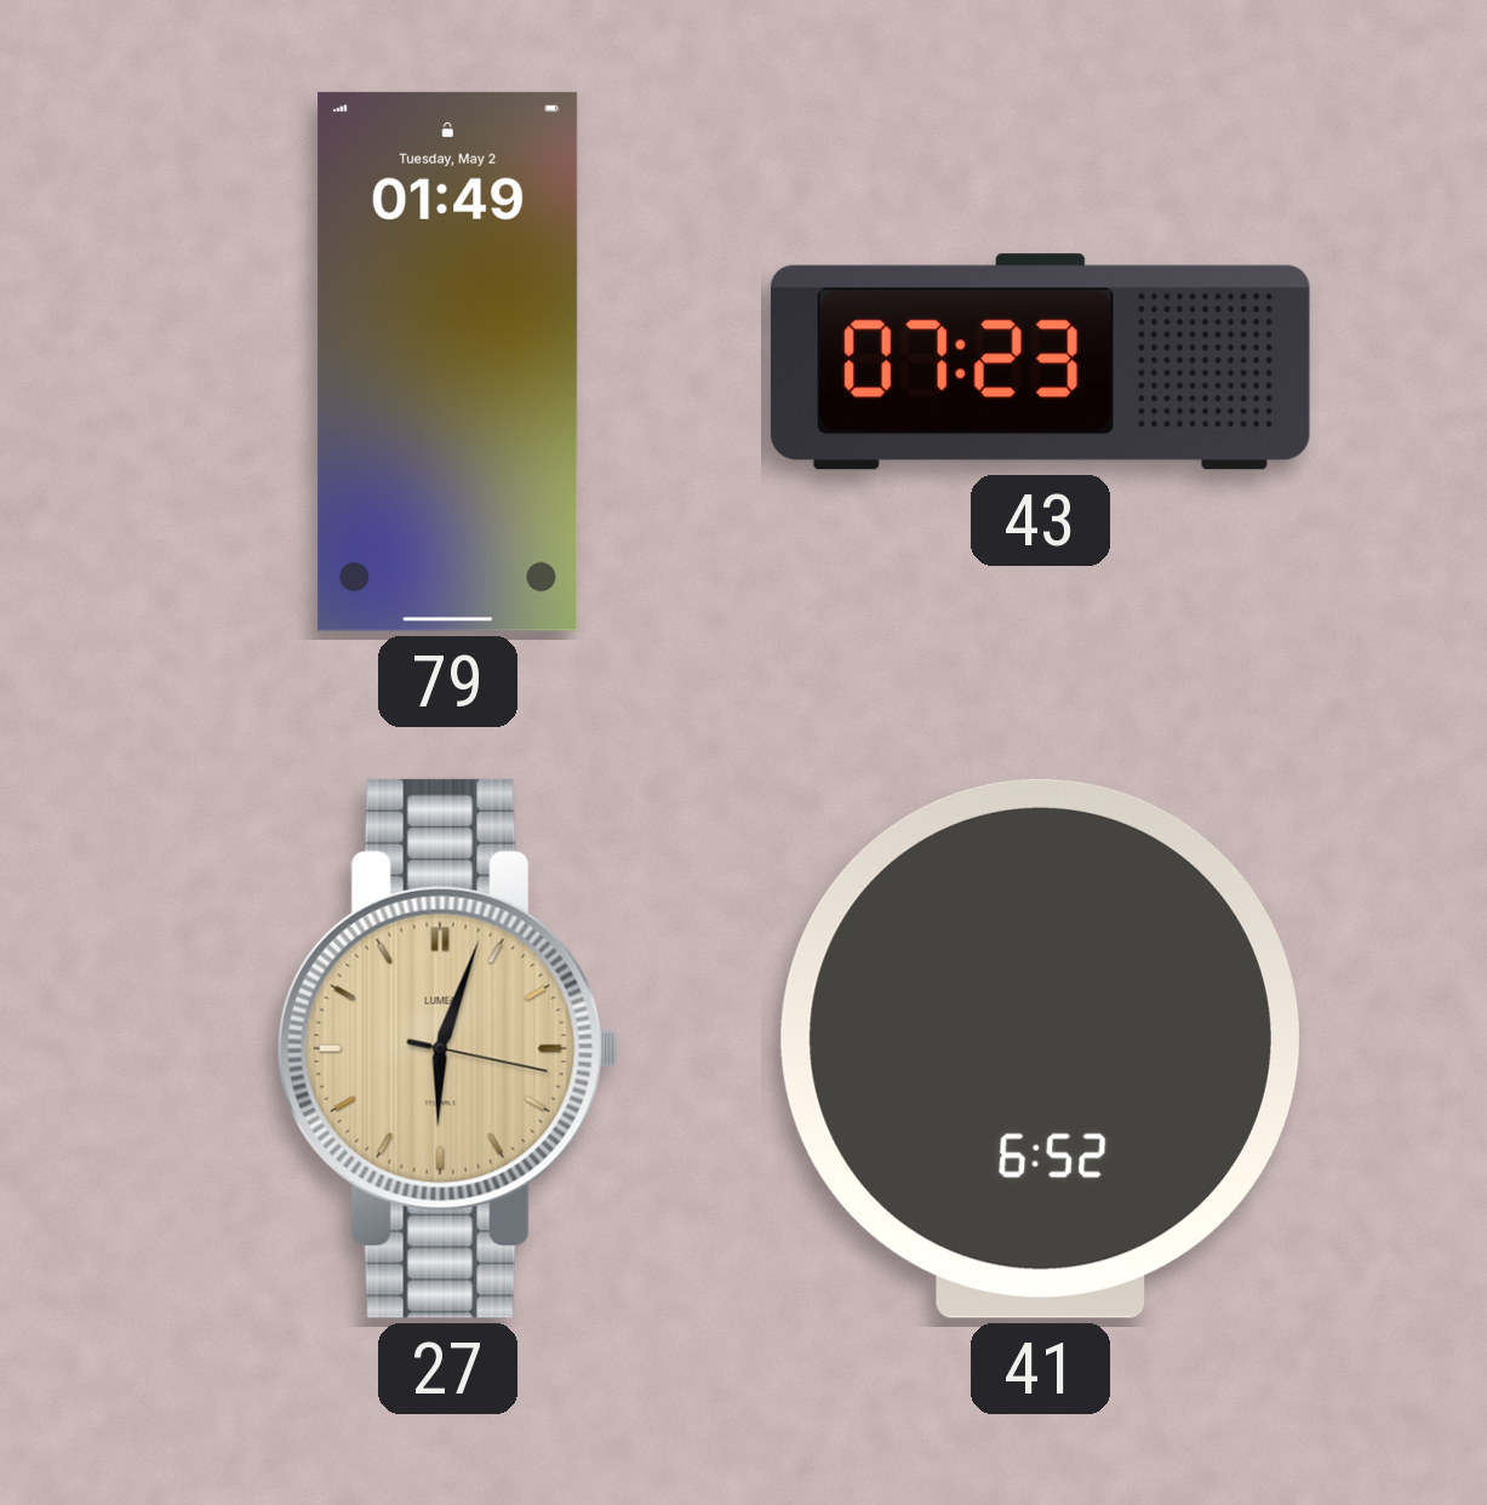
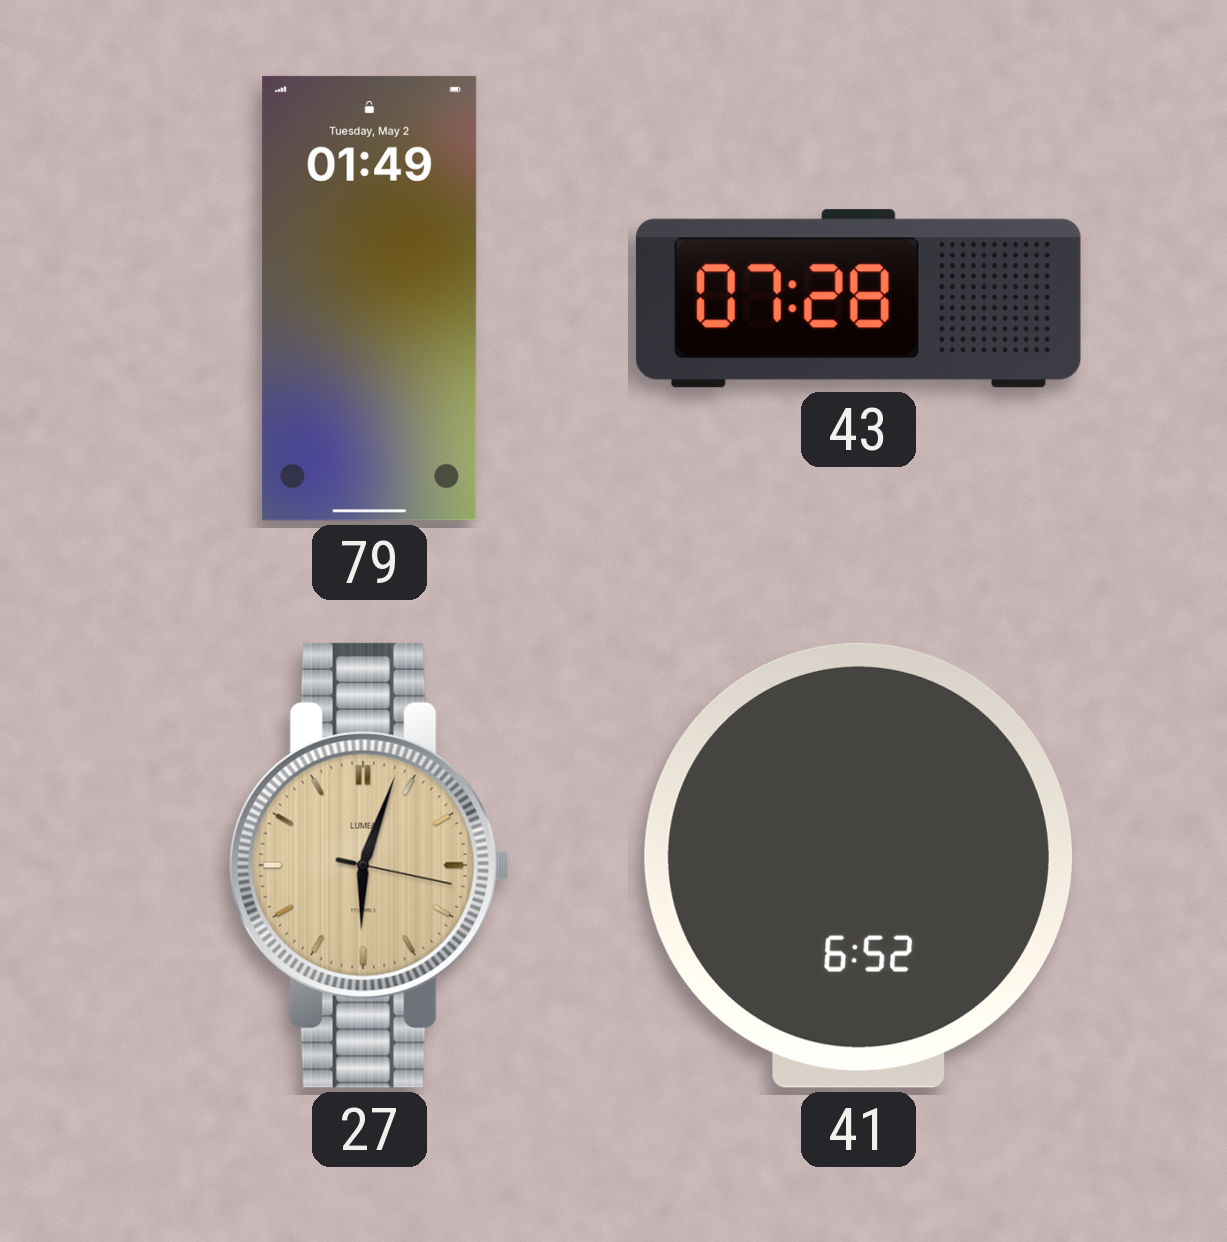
43: 07:23 -> 07:28 (858, 299)
